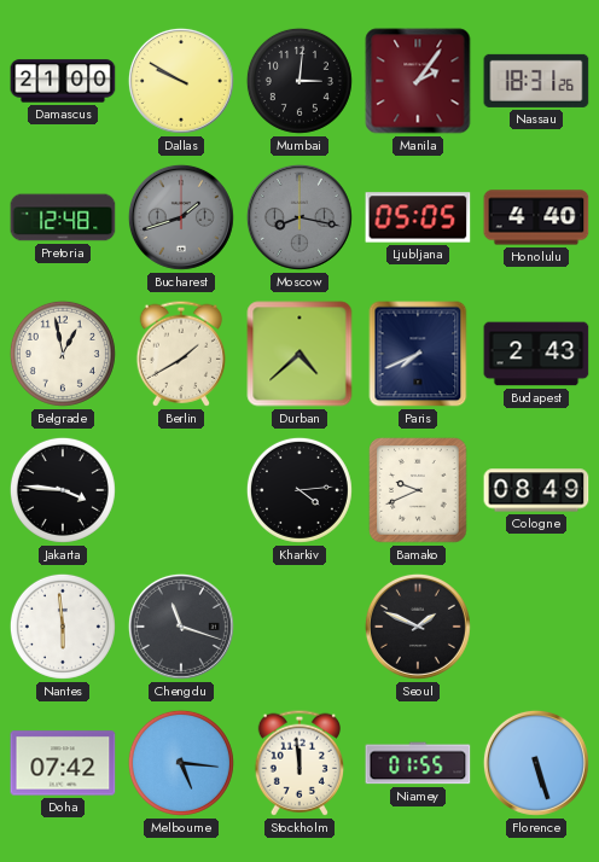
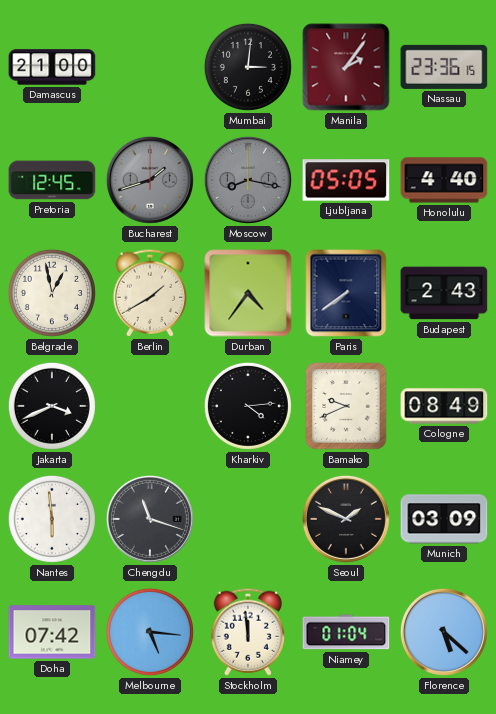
Dallas: 9:50 -> none (181, 81)
Nassau: 18:31 -> 23:36 (444, 67)
Pretoria: 12:48 -> 12:45 (52, 180)
Durban: 4:38 -> 4:36 (248, 293)
Paris: 7:41 -> 7:39 (346, 293)
Jakarta: 3:46 -> 3:41 (52, 406)
Munich: none -> 03:09 (444, 519)
Niamey: 01:55 -> 01:04 (346, 632)
Florence: 5:27 -> 5:22 (444, 632)
